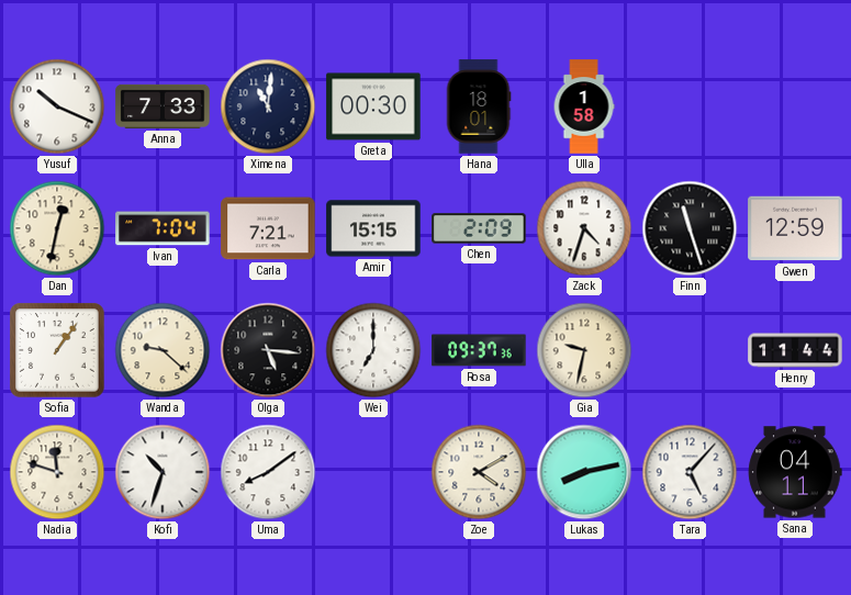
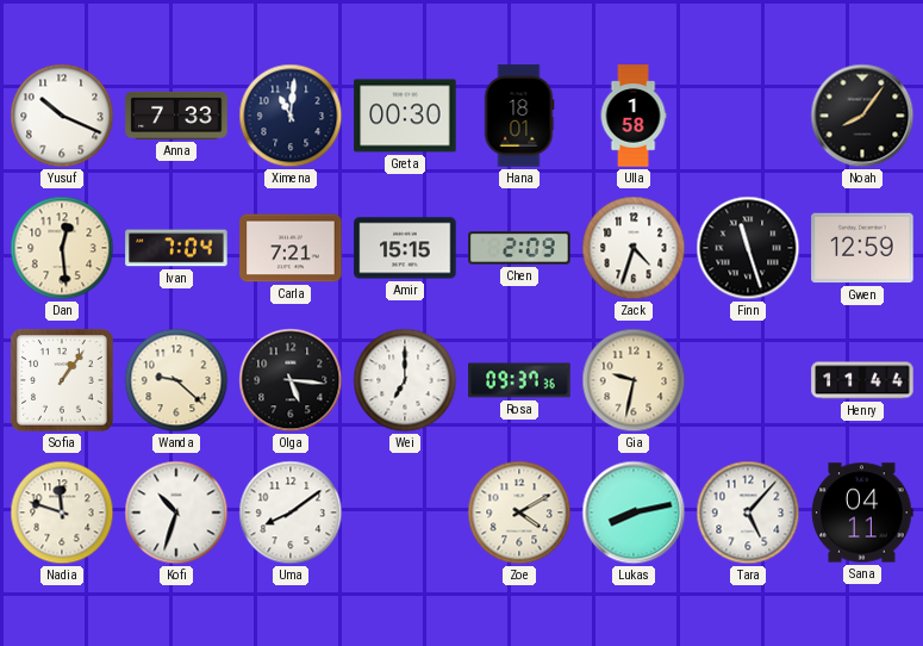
Noah: none -> 8:06 (862, 116)
Dan: 12:32 -> 12:29 (62, 248)
